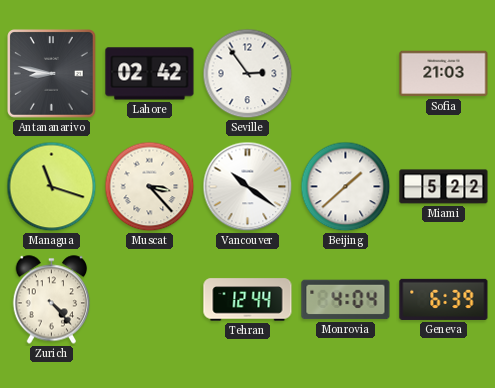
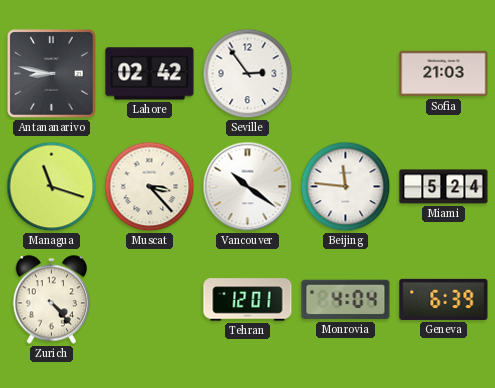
Beijing: 1:38 -> 11:46 (346, 187)
Miami: 5:22 -> 5:24 (444, 187)
Tehran: 12:44 -> 12:01 (248, 300)
